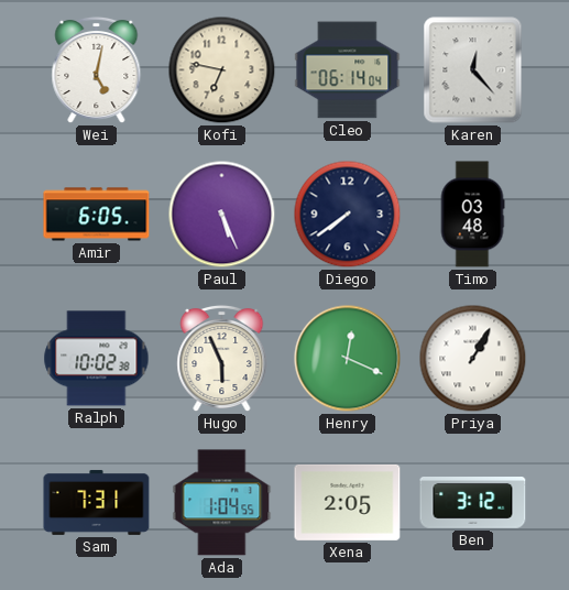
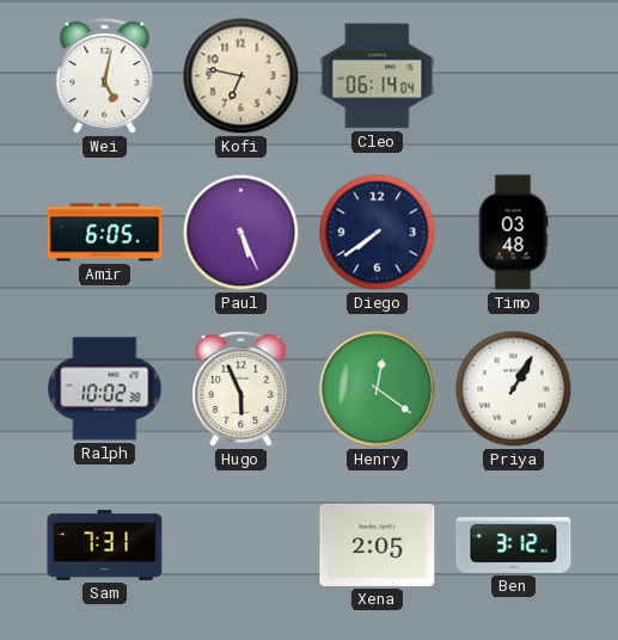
Karen: 12:23 -> none (473, 70)
Henry: 12:19 -> 12:21 (378, 389)
Ada: 1:04 -> none (222, 503)
